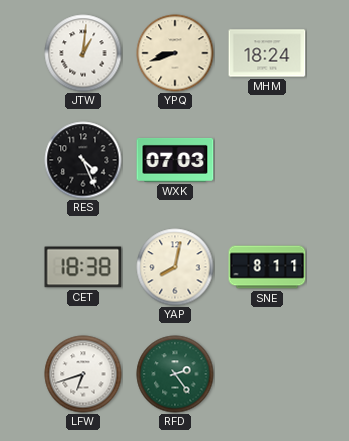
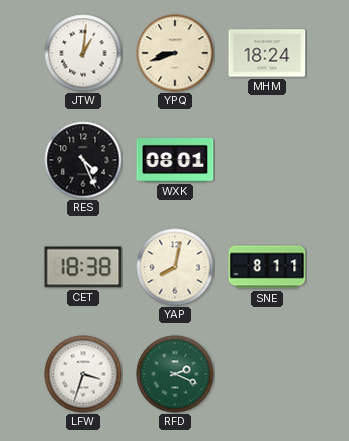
WXK: 07:03 -> 08:01 (175, 160)
LFW: 6:42 -> 3:33 (83, 374)
RFD: 2:24 -> 2:19 (175, 374)
